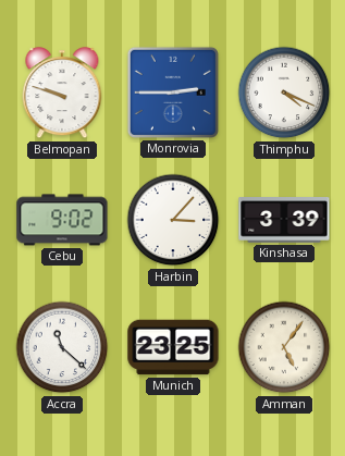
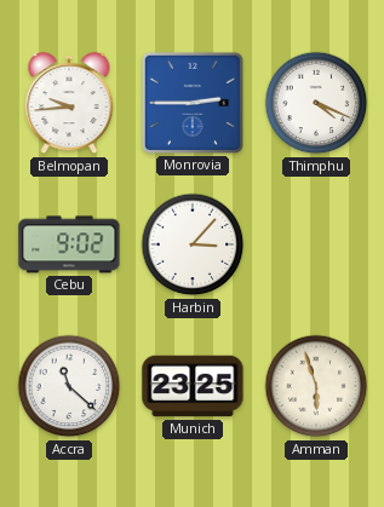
Belmopan: 9:48 -> 9:44 (69, 104)
Kinshasa: 3:39 -> none (284, 221)
Amman: 5:06 -> 5:57 (316, 386)
